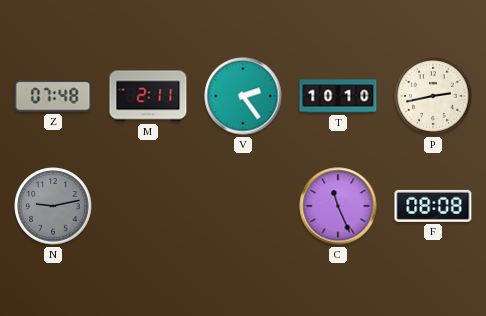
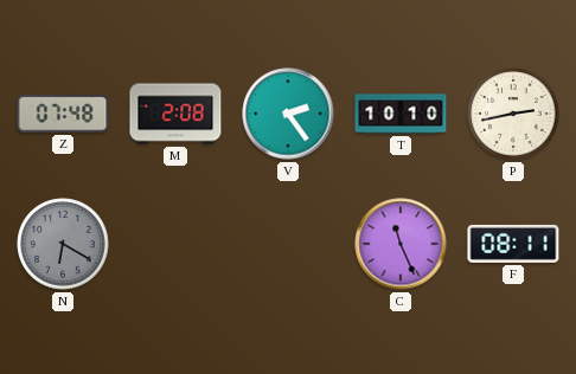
M: 2:11 -> 2:08 (175, 114)
N: 9:13 -> 6:20 (63, 244)
F: 08:08 -> 08:11 (513, 244)
